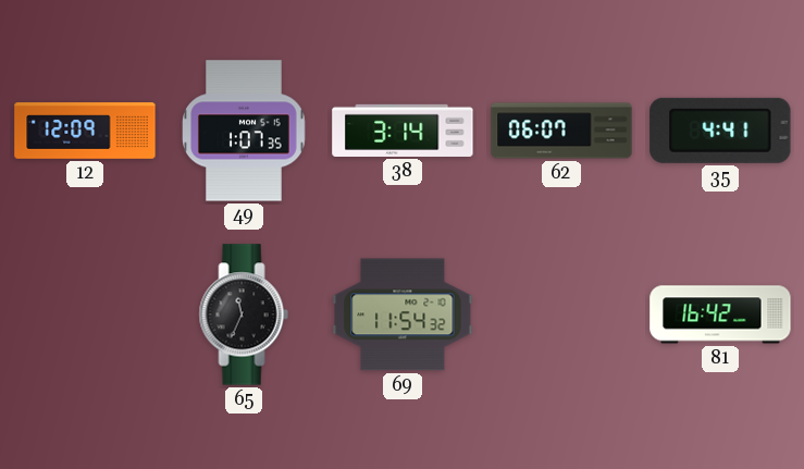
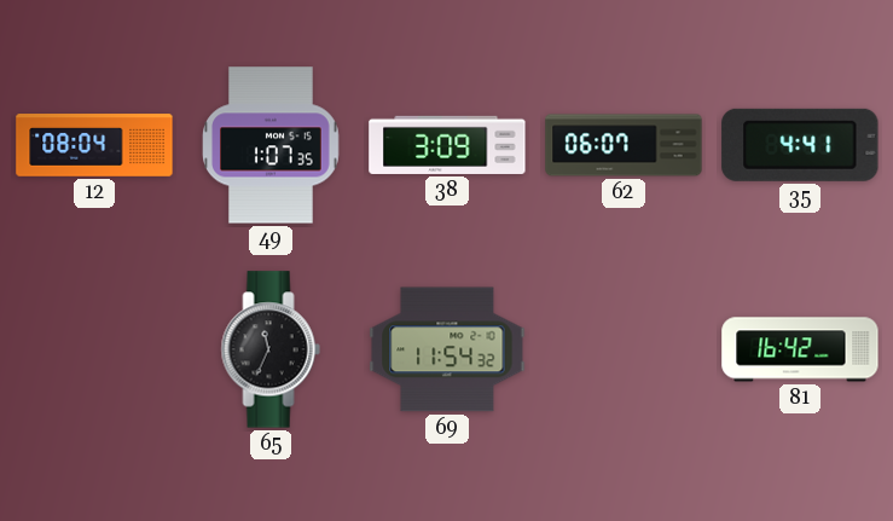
12: 12:09 -> 08:04 (94, 145)
38: 3:14 -> 3:09 (447, 145)
